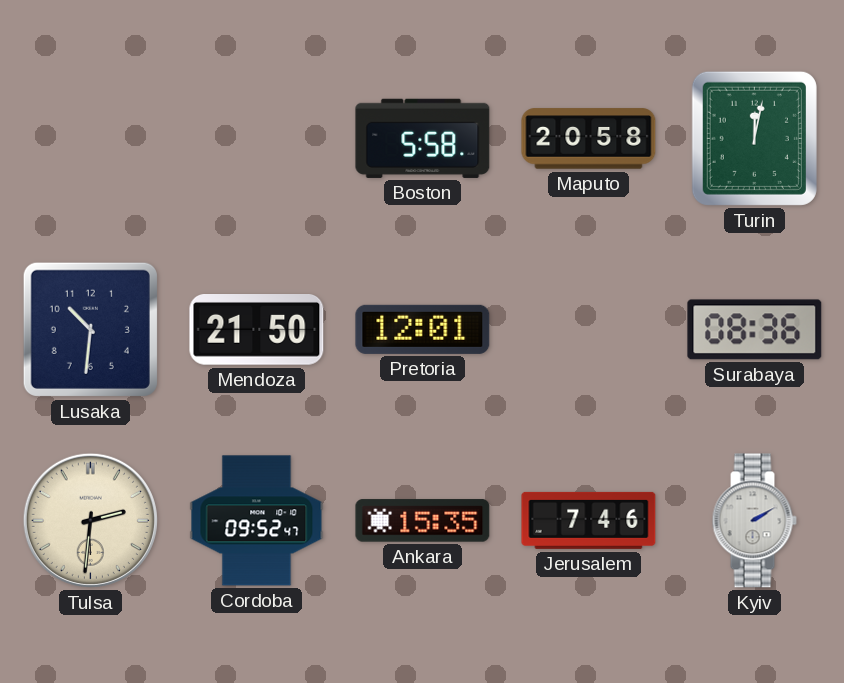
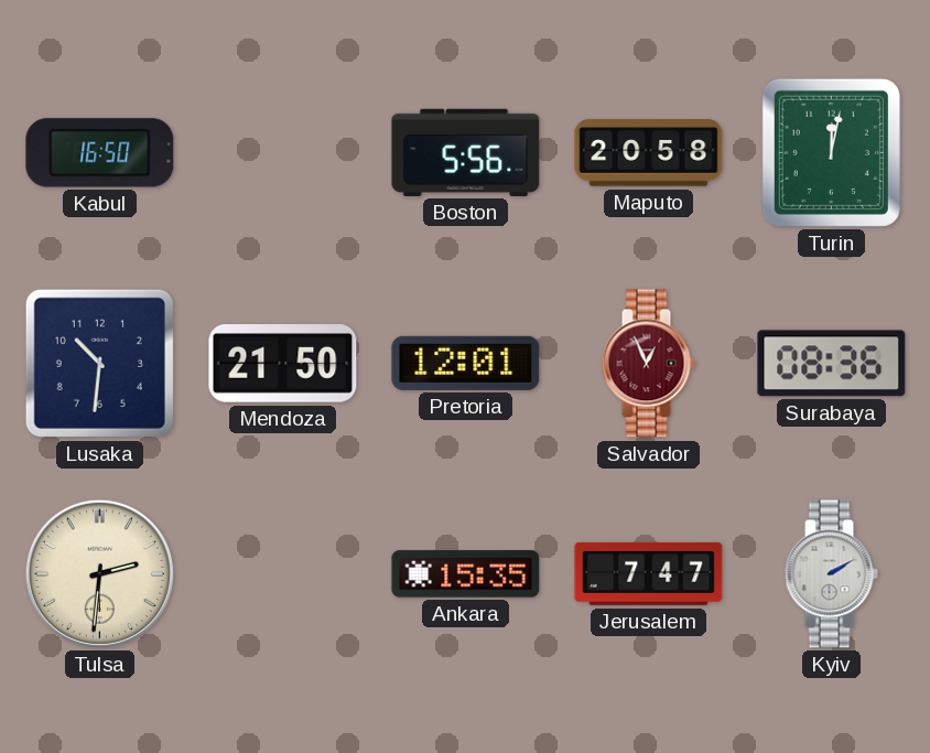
Kabul: none -> 16:50 (100, 153)
Boston: 5:58 -> 5:56 (466, 152)
Salvador: none -> 12:56 (648, 364)
Cordoba: 09:52 -> none (257, 521)
Jerusalem: 7:46 -> 7:47 (649, 573)
